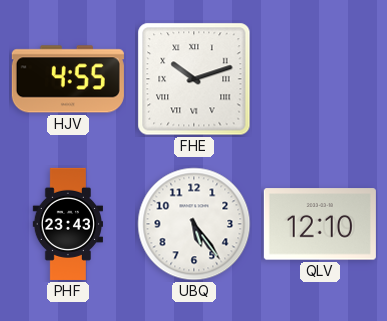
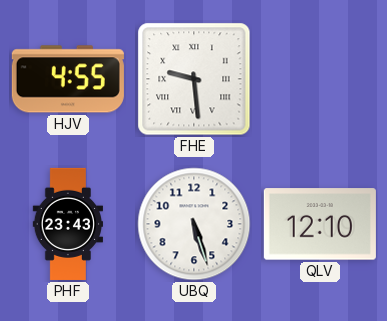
FHE: 10:12 -> 9:29 (194, 79)
UBQ: 5:24 -> 5:27 (194, 224)
